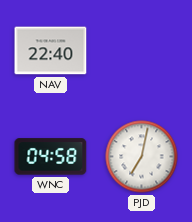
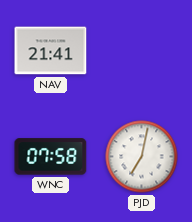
NAV: 22:40 -> 21:41 (51, 51)
WNC: 04:58 -> 07:58 (51, 157)
